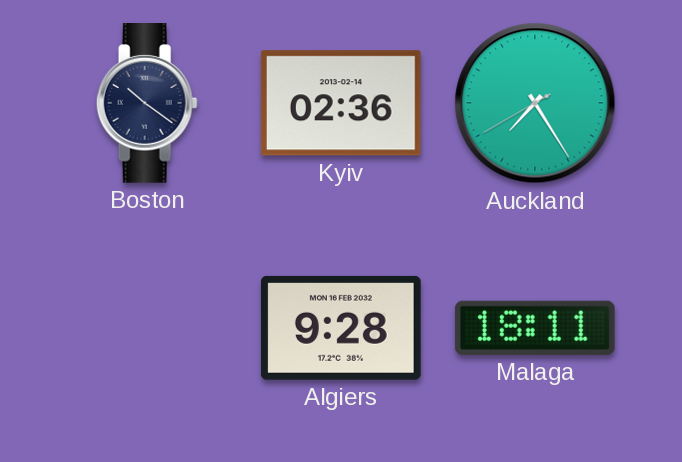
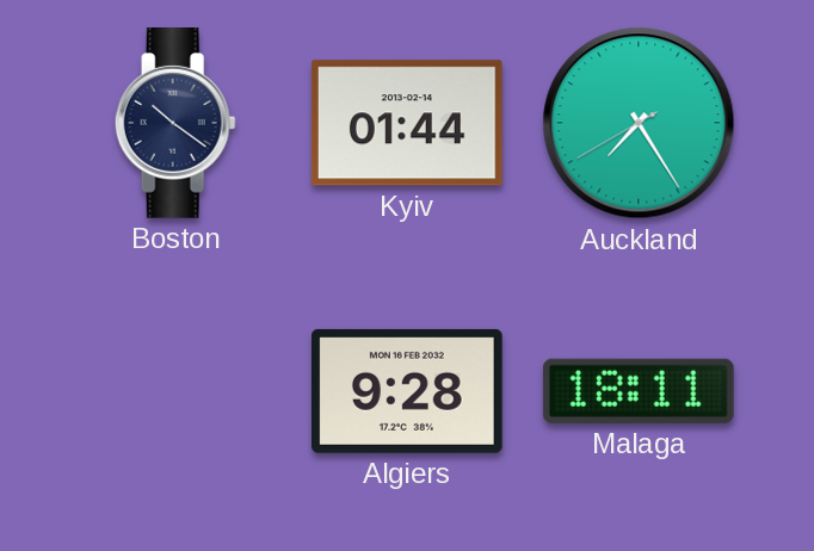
Kyiv: 02:36 -> 01:44 (407, 123)
